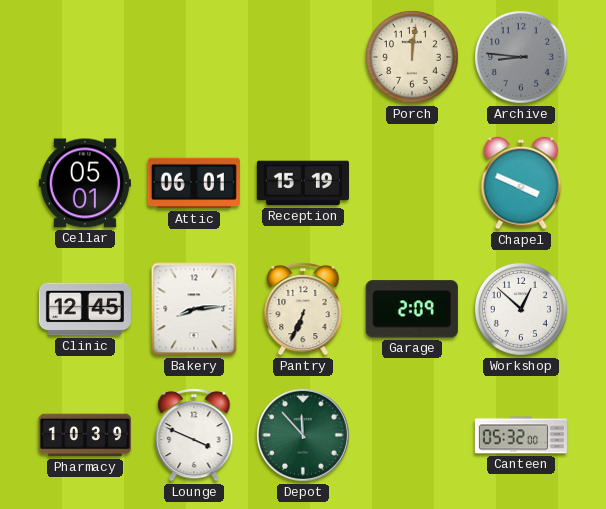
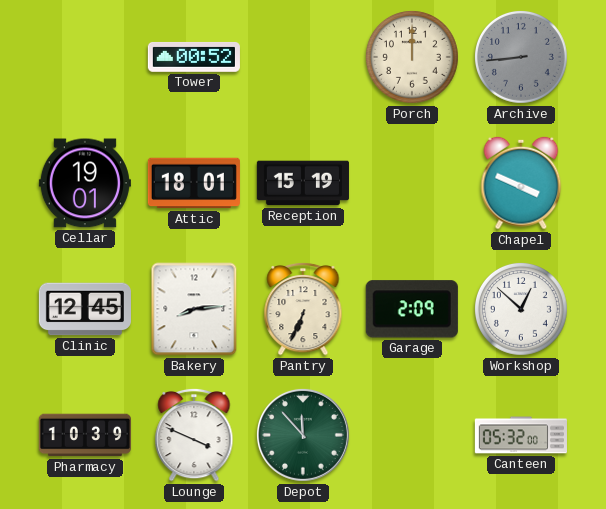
Tower: none -> 00:52 (194, 57)
Porch: 12:01 -> 12:00 (412, 57)
Archive: 8:46 -> 8:44 (521, 57)
Cellar: 05:01 -> 19:01 (85, 183)
Attic: 06:01 -> 18:01 (194, 183)
